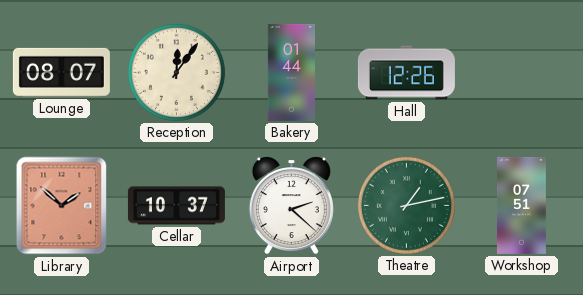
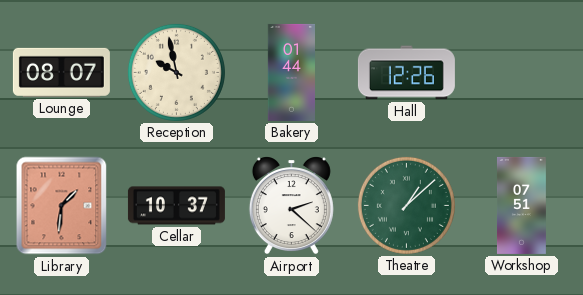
Reception: 12:06 -> 9:58 (176, 72)
Library: 1:52 -> 1:31 (62, 206)
Theatre: 1:13 -> 1:08 (406, 205)
